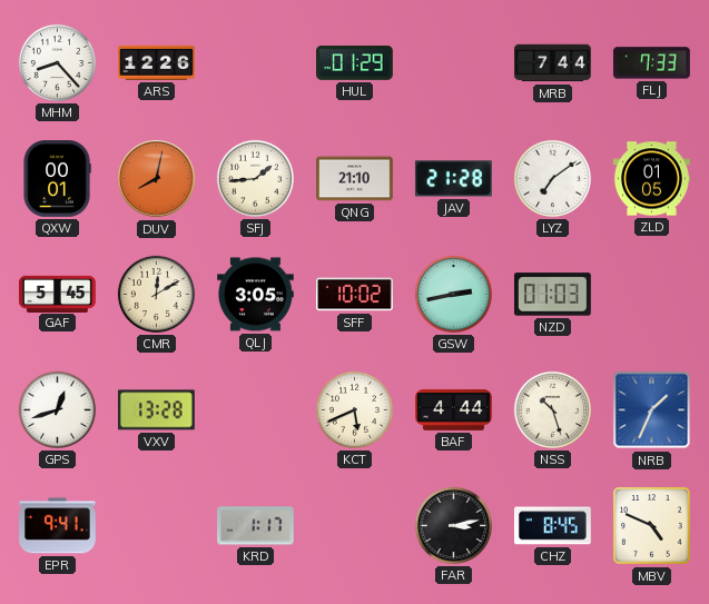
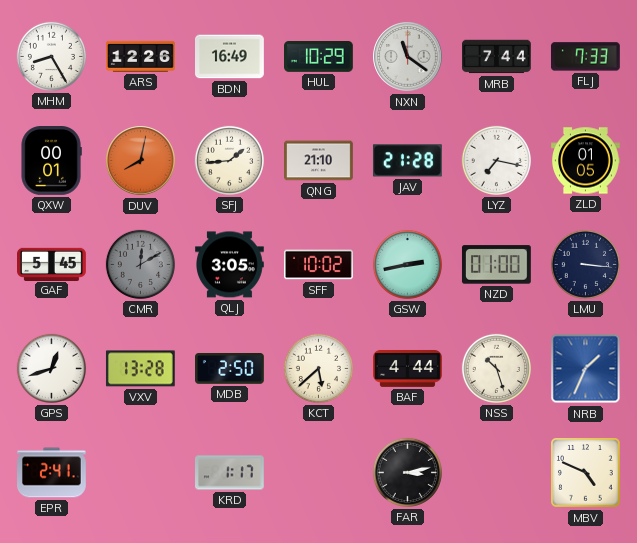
MHM: 8:23 -> 8:25 (51, 56)
BDN: none -> 16:49 (230, 57)
HUL: 01:29 -> 10:29 (319, 57)
NXN: none -> 11:21 (408, 57)
LYZ: 7:09 -> 7:17 (496, 160)
CMR dial: cream -> grey (140, 264)
NZD: 01:03 -> 01:00 (497, 265)
LMU: none -> 3:16 (585, 264)
MDB: none -> 2:50 (230, 369)
KCT: 5:41 -> 5:38 (318, 368)
EPR: 9:41 -> 2:41 (52, 473)
CHZ: 8:45 -> none (552, 526)
